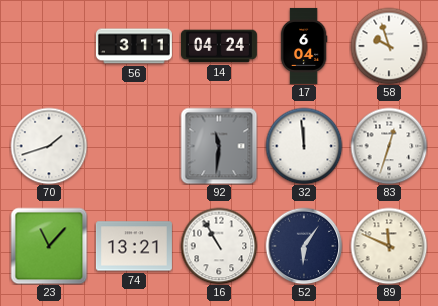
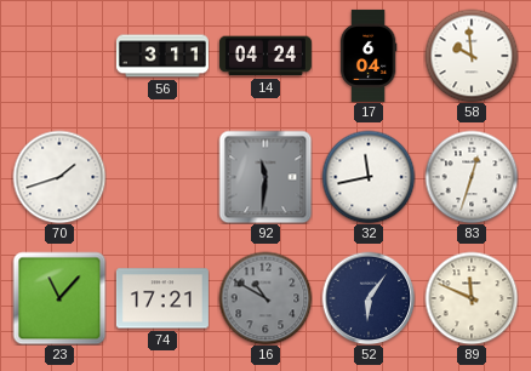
58: 9:57 -> 9:59 (472, 56)
32: 11:59 -> 11:43 (369, 177)
74: 13:21 -> 17:21 (162, 298)
16: 10:55 -> 10:50 (265, 298)
16 dial: white -> grey (265, 298)
